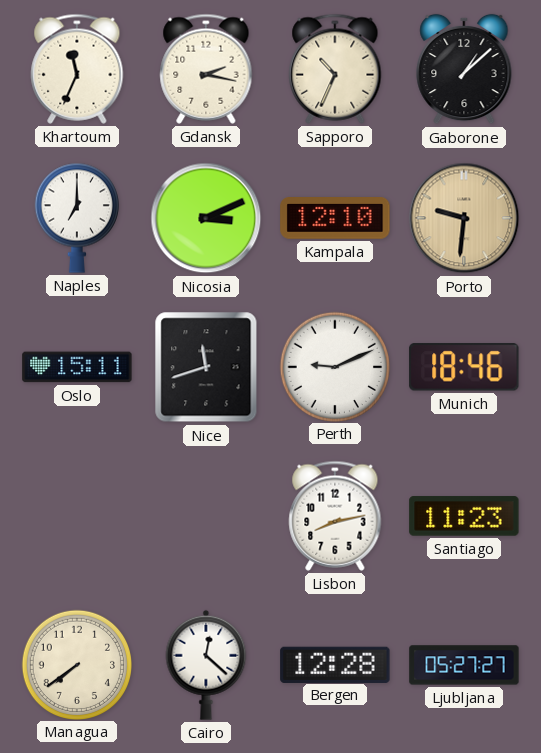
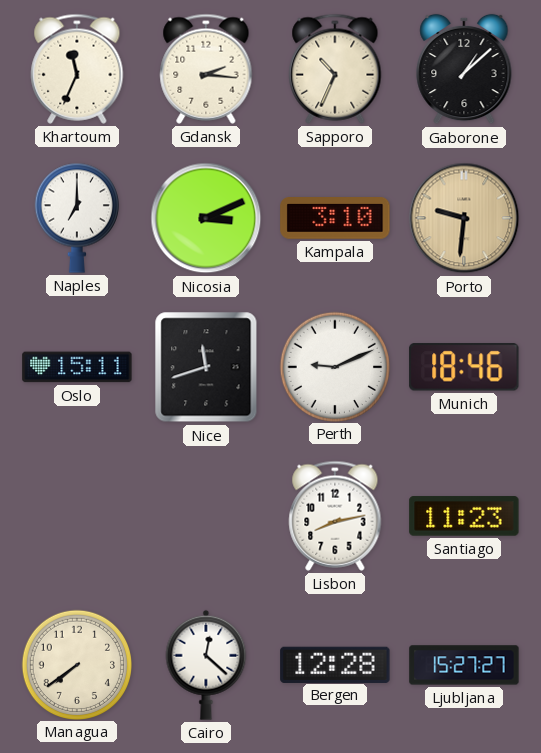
Gdansk: 2:17 -> 2:16 (206, 69)
Kampala: 12:10 -> 3:10 (335, 219)
Ljubljana: 05:27 -> 15:27 (464, 665)
